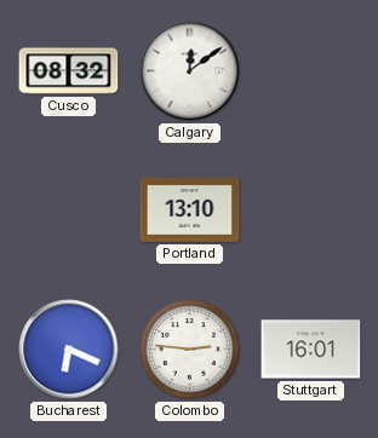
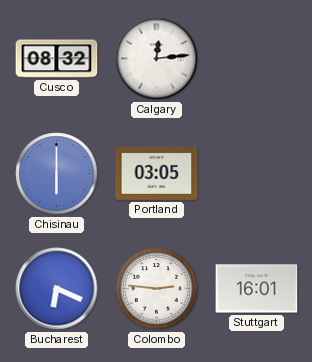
Calgary: 12:09 -> 12:14 (157, 59)
Chisinau: none -> 6:00 (57, 174)
Portland: 13:10 -> 03:05 (157, 173)
